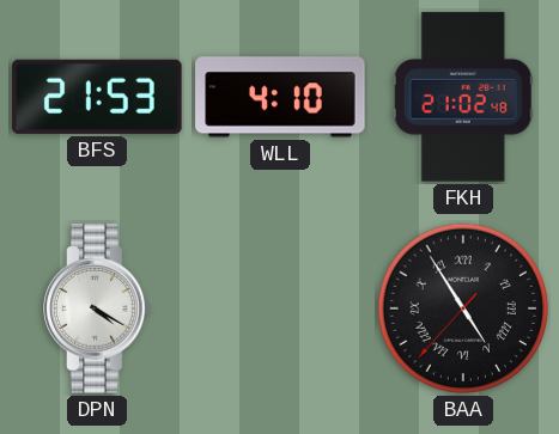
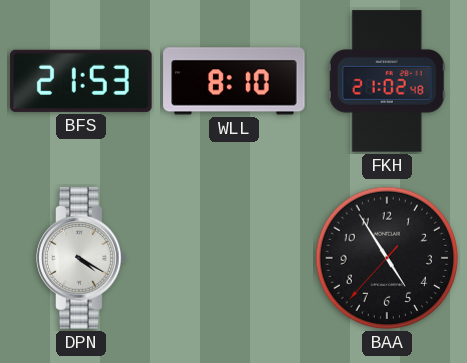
WLL: 4:10 -> 8:10 (234, 81)
BAA numerals: Roman -> Arabic (387, 258)
